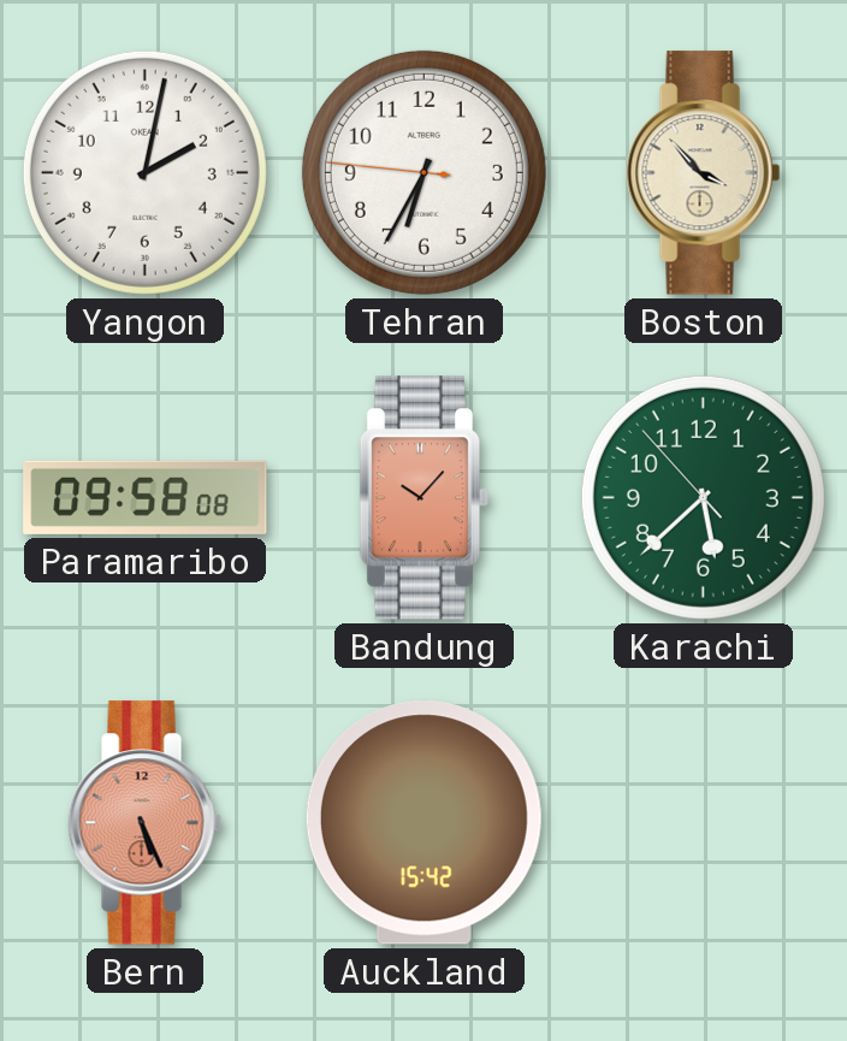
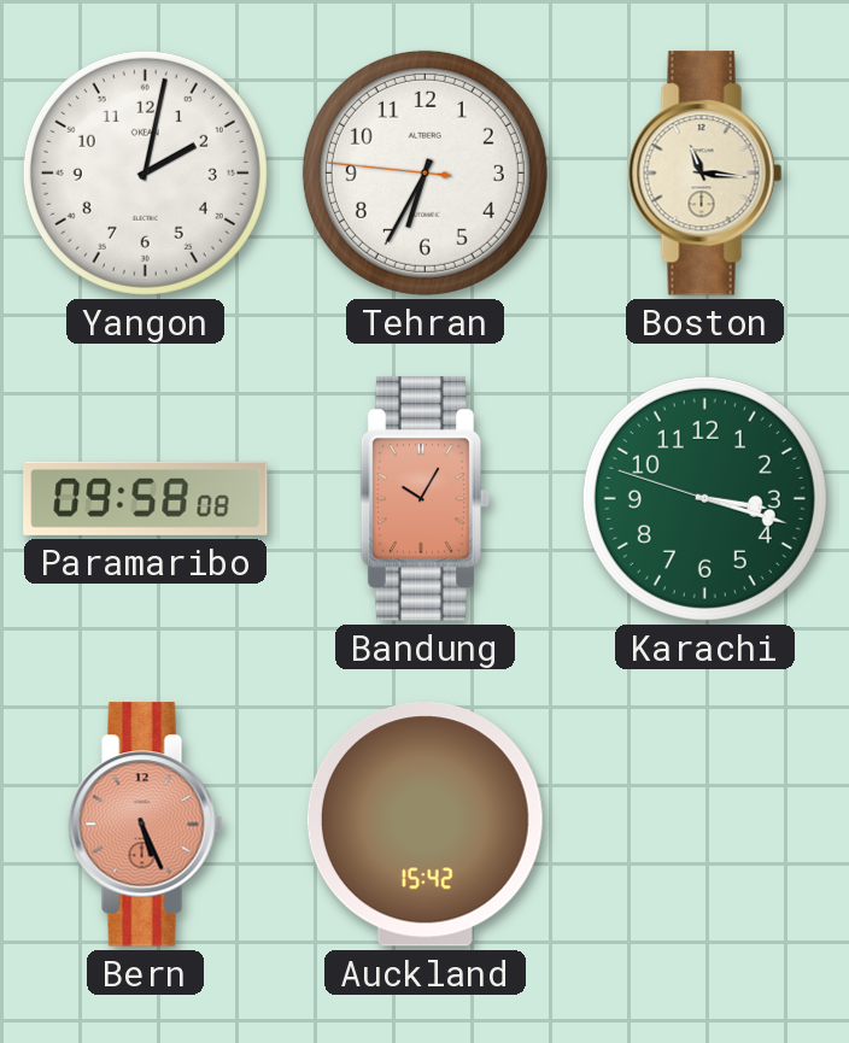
Boston: 3:53 -> 11:16 (705, 174)
Bandung: 10:07 -> 10:05 (426, 499)
Karachi: 5:37 -> 3:17 (704, 498)
